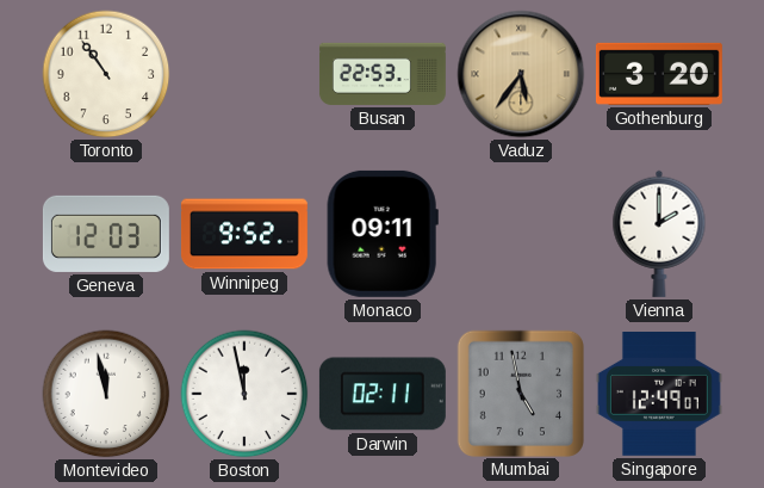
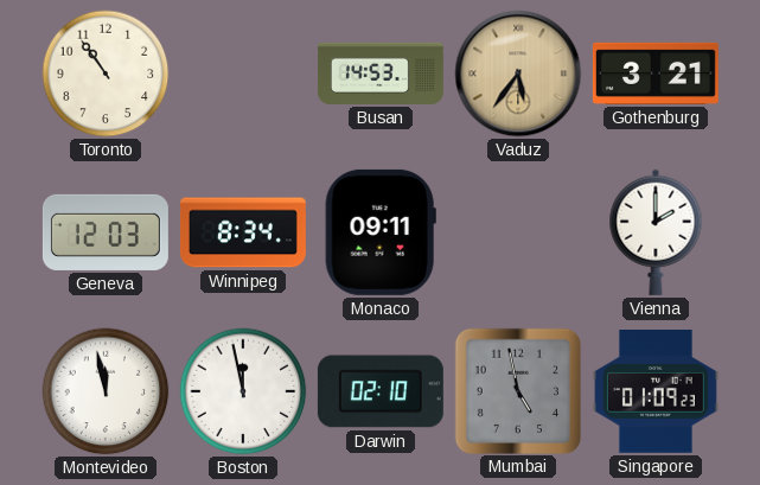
Busan: 22:53 -> 14:53 (381, 74)
Gothenburg: 3:20 -> 3:21 (656, 74)
Winnipeg: 9:52 -> 8:34 (243, 232)
Darwin: 02:11 -> 02:10 (381, 391)
Singapore: 12:49 -> 01:09 (656, 393)
